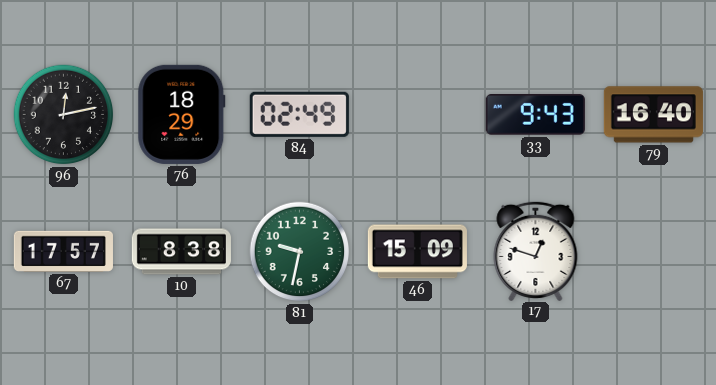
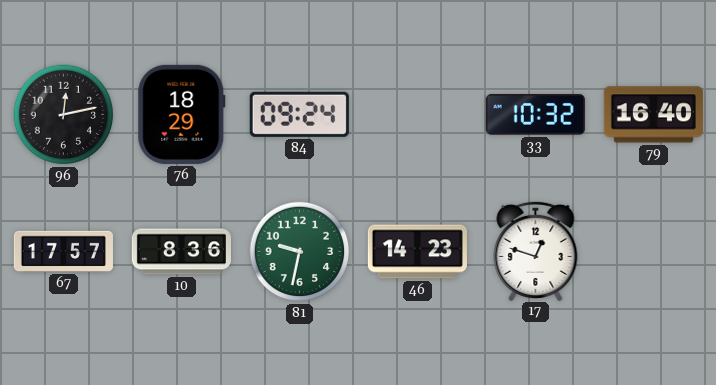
84: 02:49 -> 09:24 (299, 114)
33: 9:43 -> 10:32 (535, 115)
10: 8:38 -> 8:36 (181, 252)
46: 15:09 -> 14:23 (417, 252)
